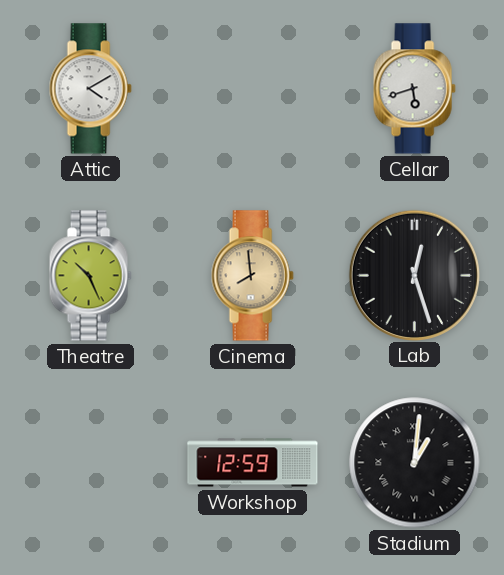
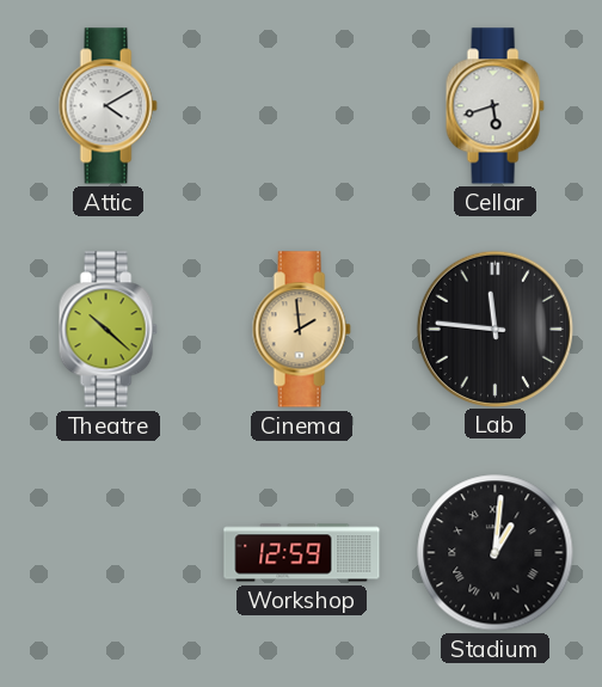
Theatre: 10:26 -> 10:22 (107, 330)
Cinema: 7:59 -> 1:59 (301, 330)
Lab: 12:27 -> 11:46 (494, 329)
